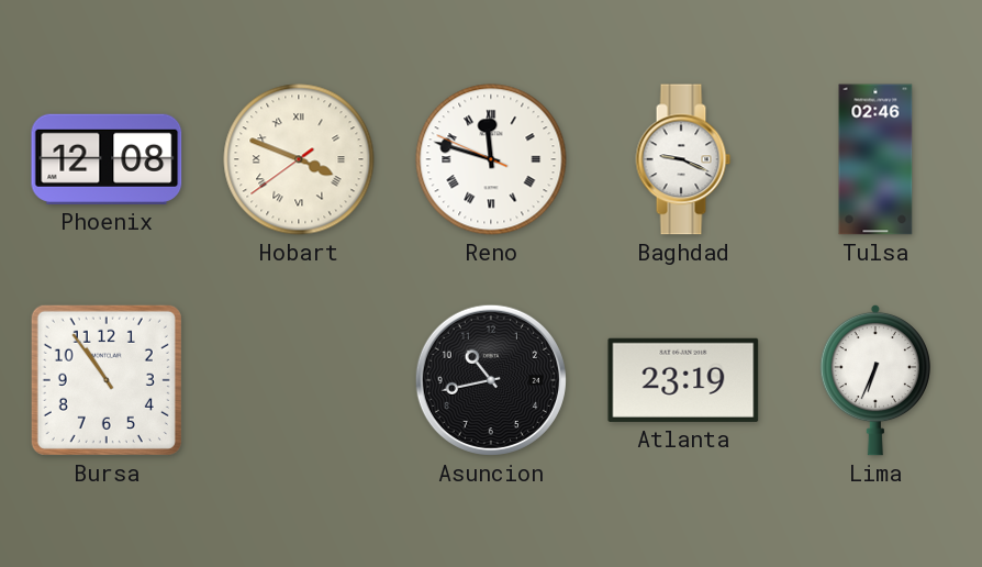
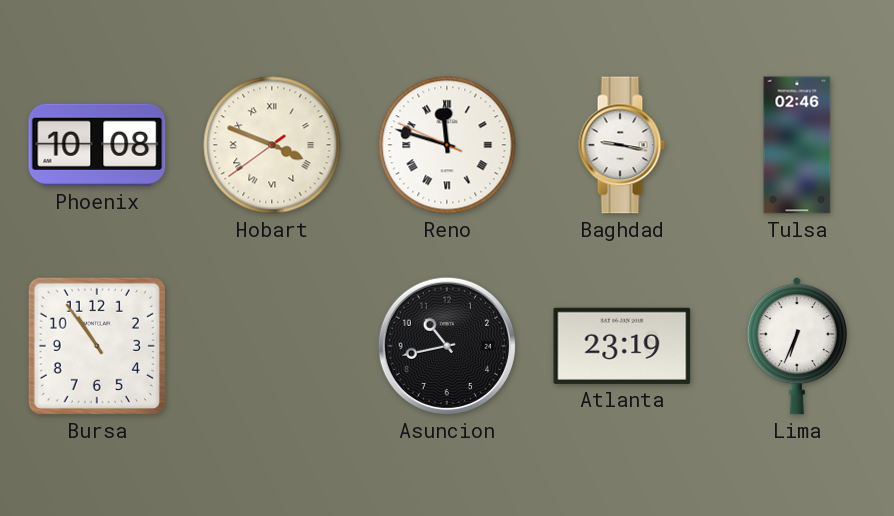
Phoenix: 12:08 -> 10:08 (97, 145)
Baghdad: 9:19 -> 9:17 (622, 145)
